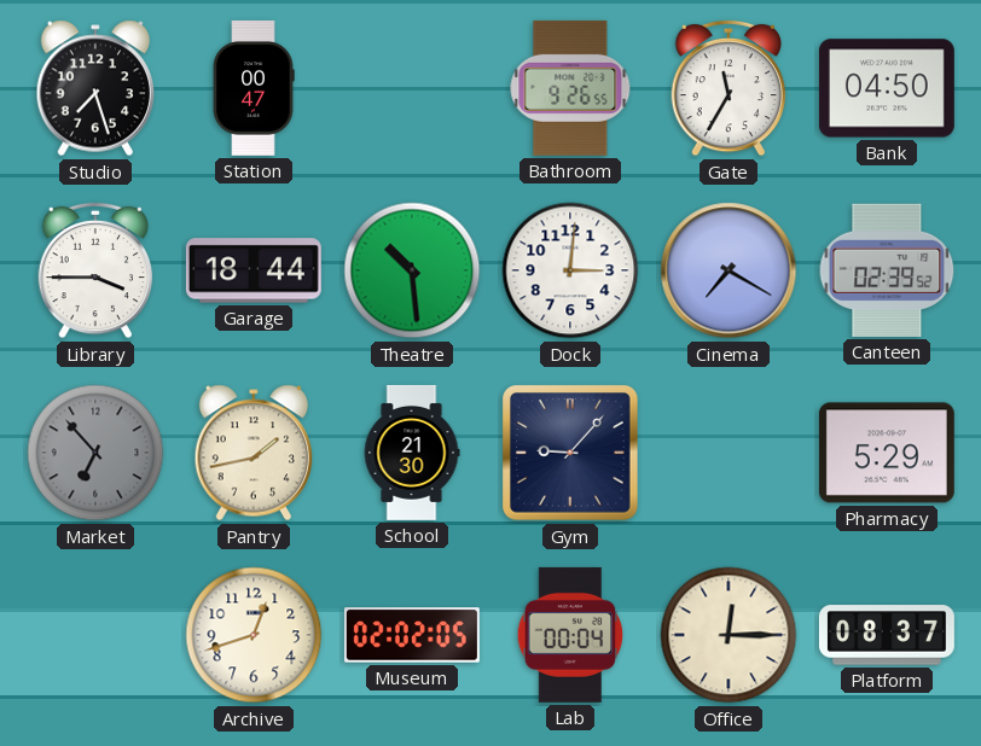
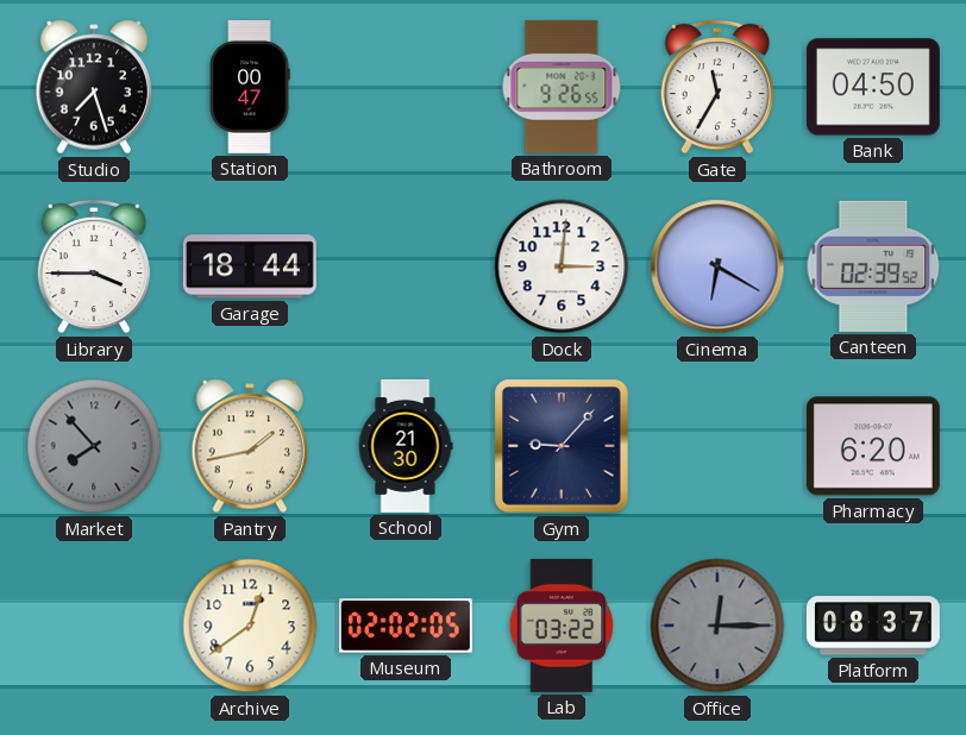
Theatre: 10:29 -> none (412, 270)
Cinema: 7:20 -> 6:20 (717, 266)
Market: 6:53 -> 7:53 (94, 446)
Pharmacy: 5:29 -> 6:20 (873, 446)
Archive: 12:42 -> 12:39 (250, 626)
Lab: 00:04 -> 03:22 (562, 626)
Office dial: cream -> grey (717, 626)
